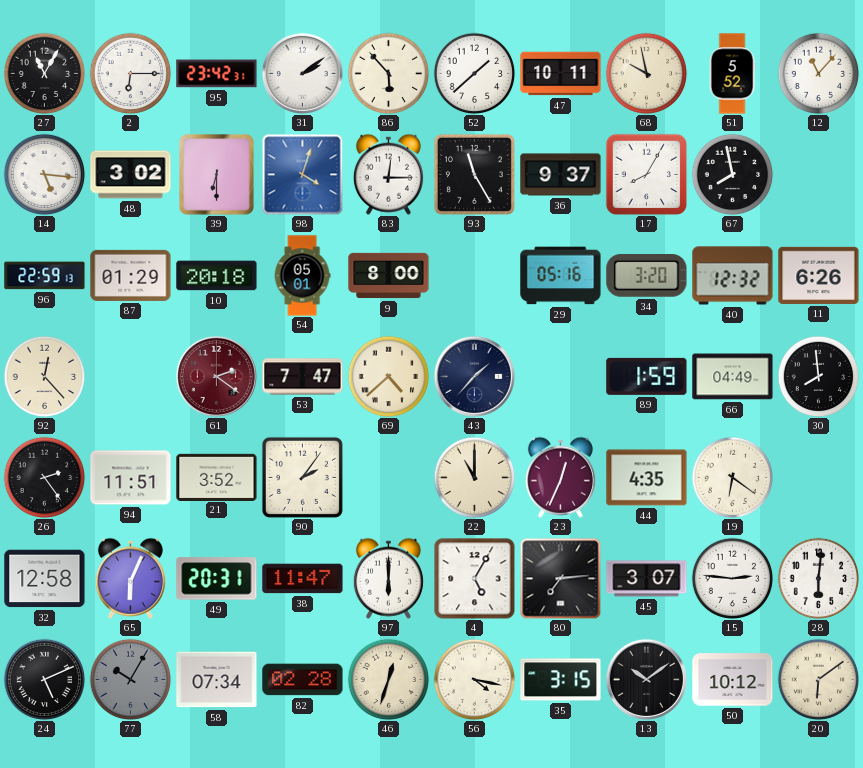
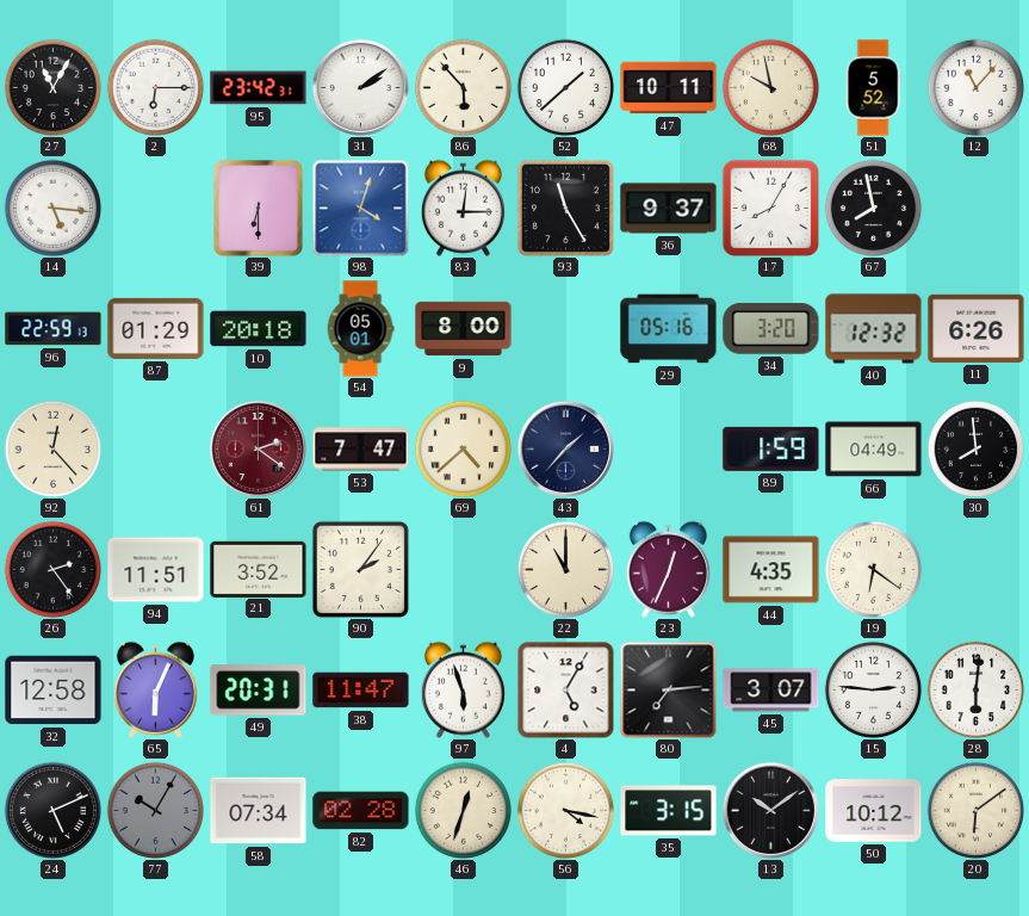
48: 3:02 -> none (131, 175)
97: 6:00 -> 5:57 (463, 689)
